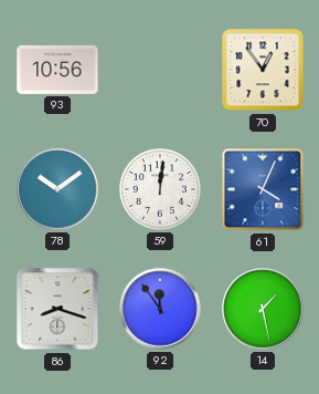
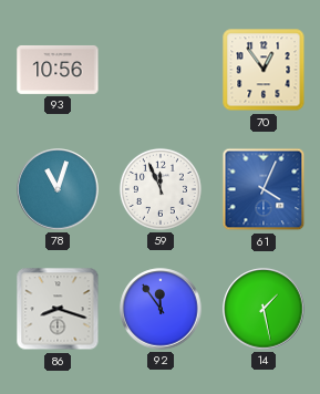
78: 10:09 -> 11:03 (58, 189)
59: 12:01 -> 11:56 (161, 189)
